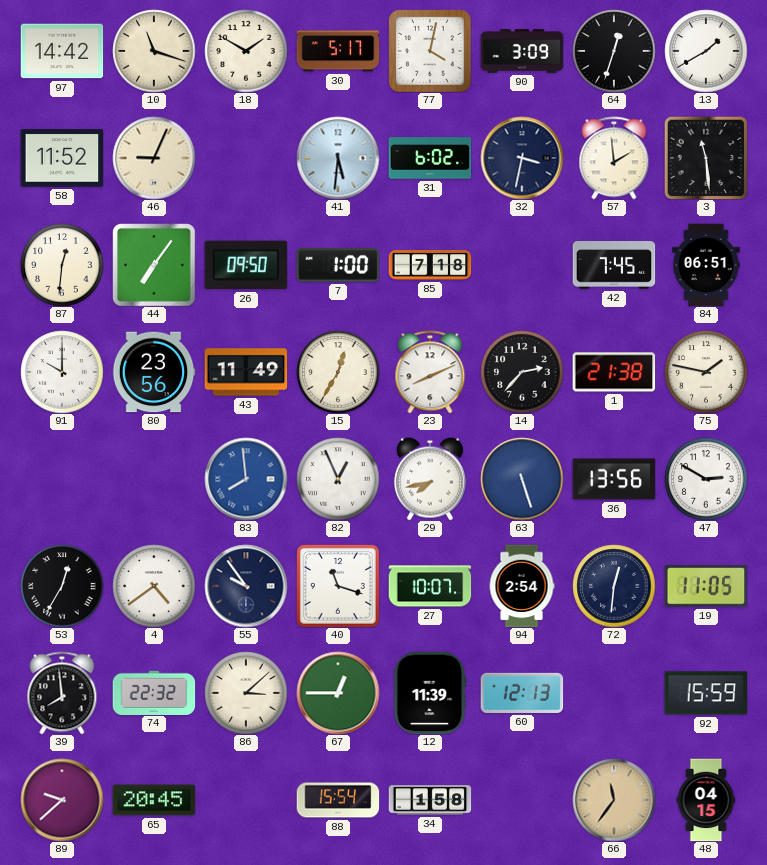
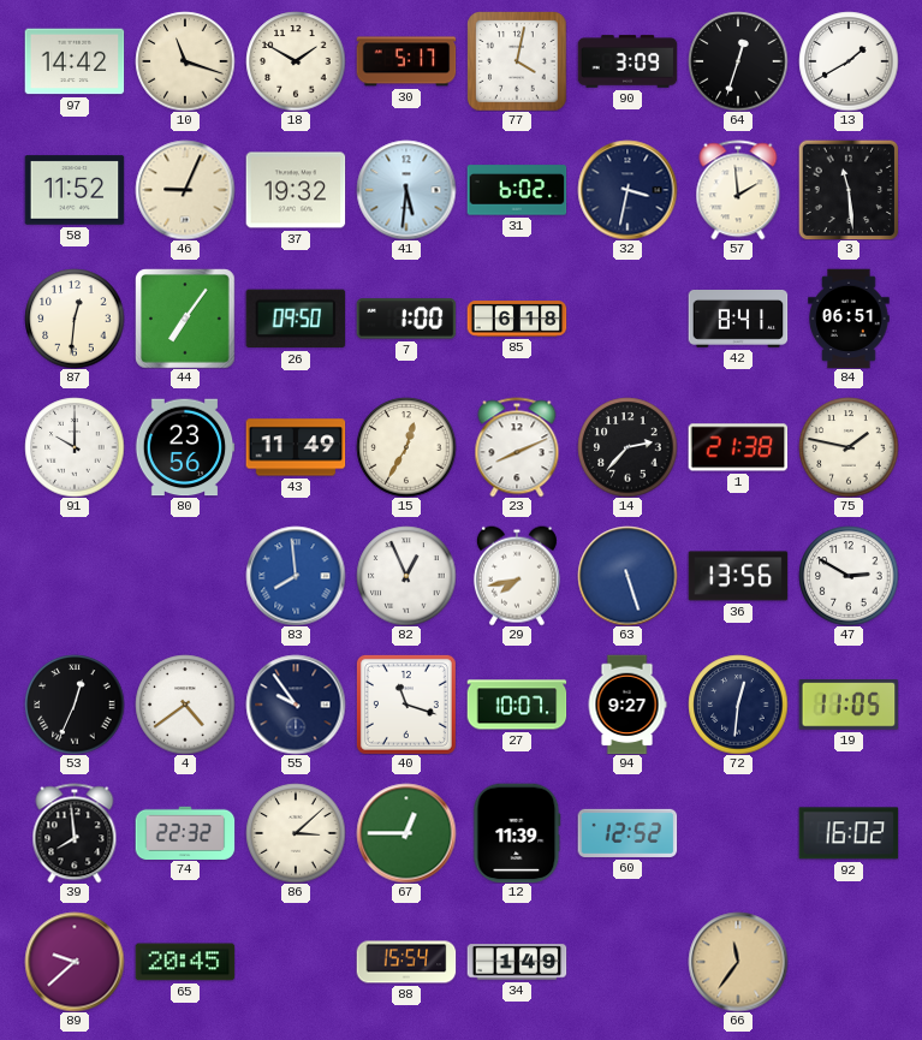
37: none -> 19:32 (296, 190)
85: 7:18 -> 6:18 (517, 319)
42: 7:45 -> 8:41 (738, 320)
53: 12:35 -> 12:34 (75, 705)
94: 2:54 -> 9:27 (627, 705)
60: 12:13 -> 12:52 (627, 833)
92: 15:59 -> 16:02 (849, 833)
34: 1:58 -> 1:49 (517, 962)
48: 04:15 -> none (706, 800)
